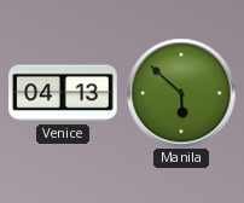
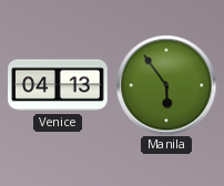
Manila: 5:52 -> 5:54 (166, 85)
